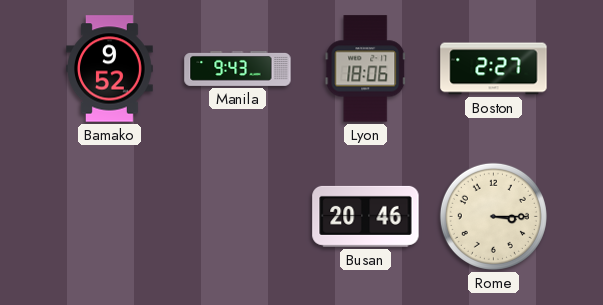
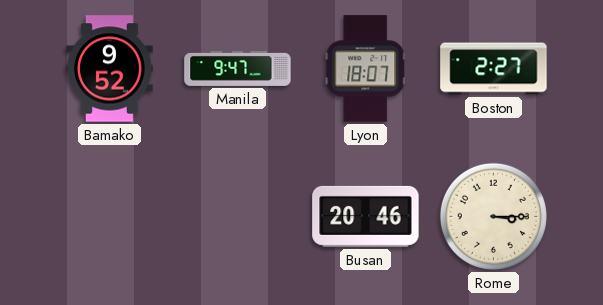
Manila: 9:43 -> 9:47 (238, 68)
Lyon: 18:06 -> 18:07 (366, 69)
